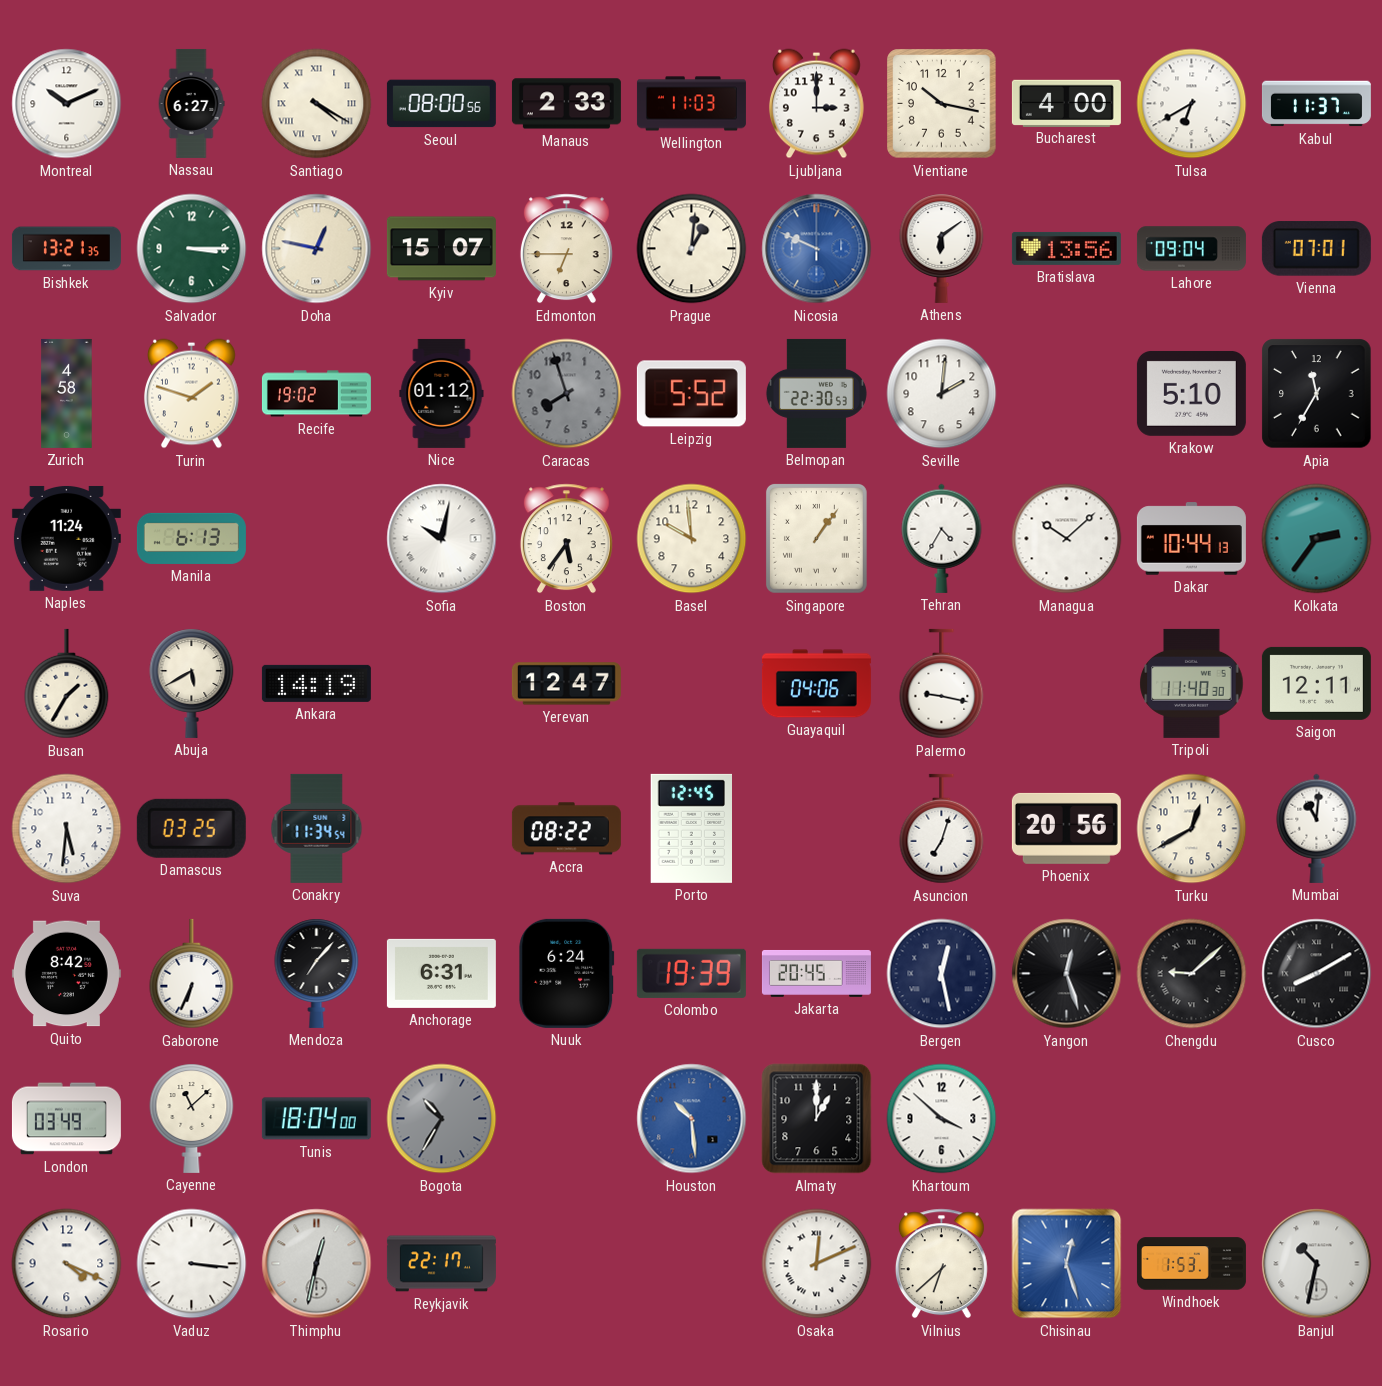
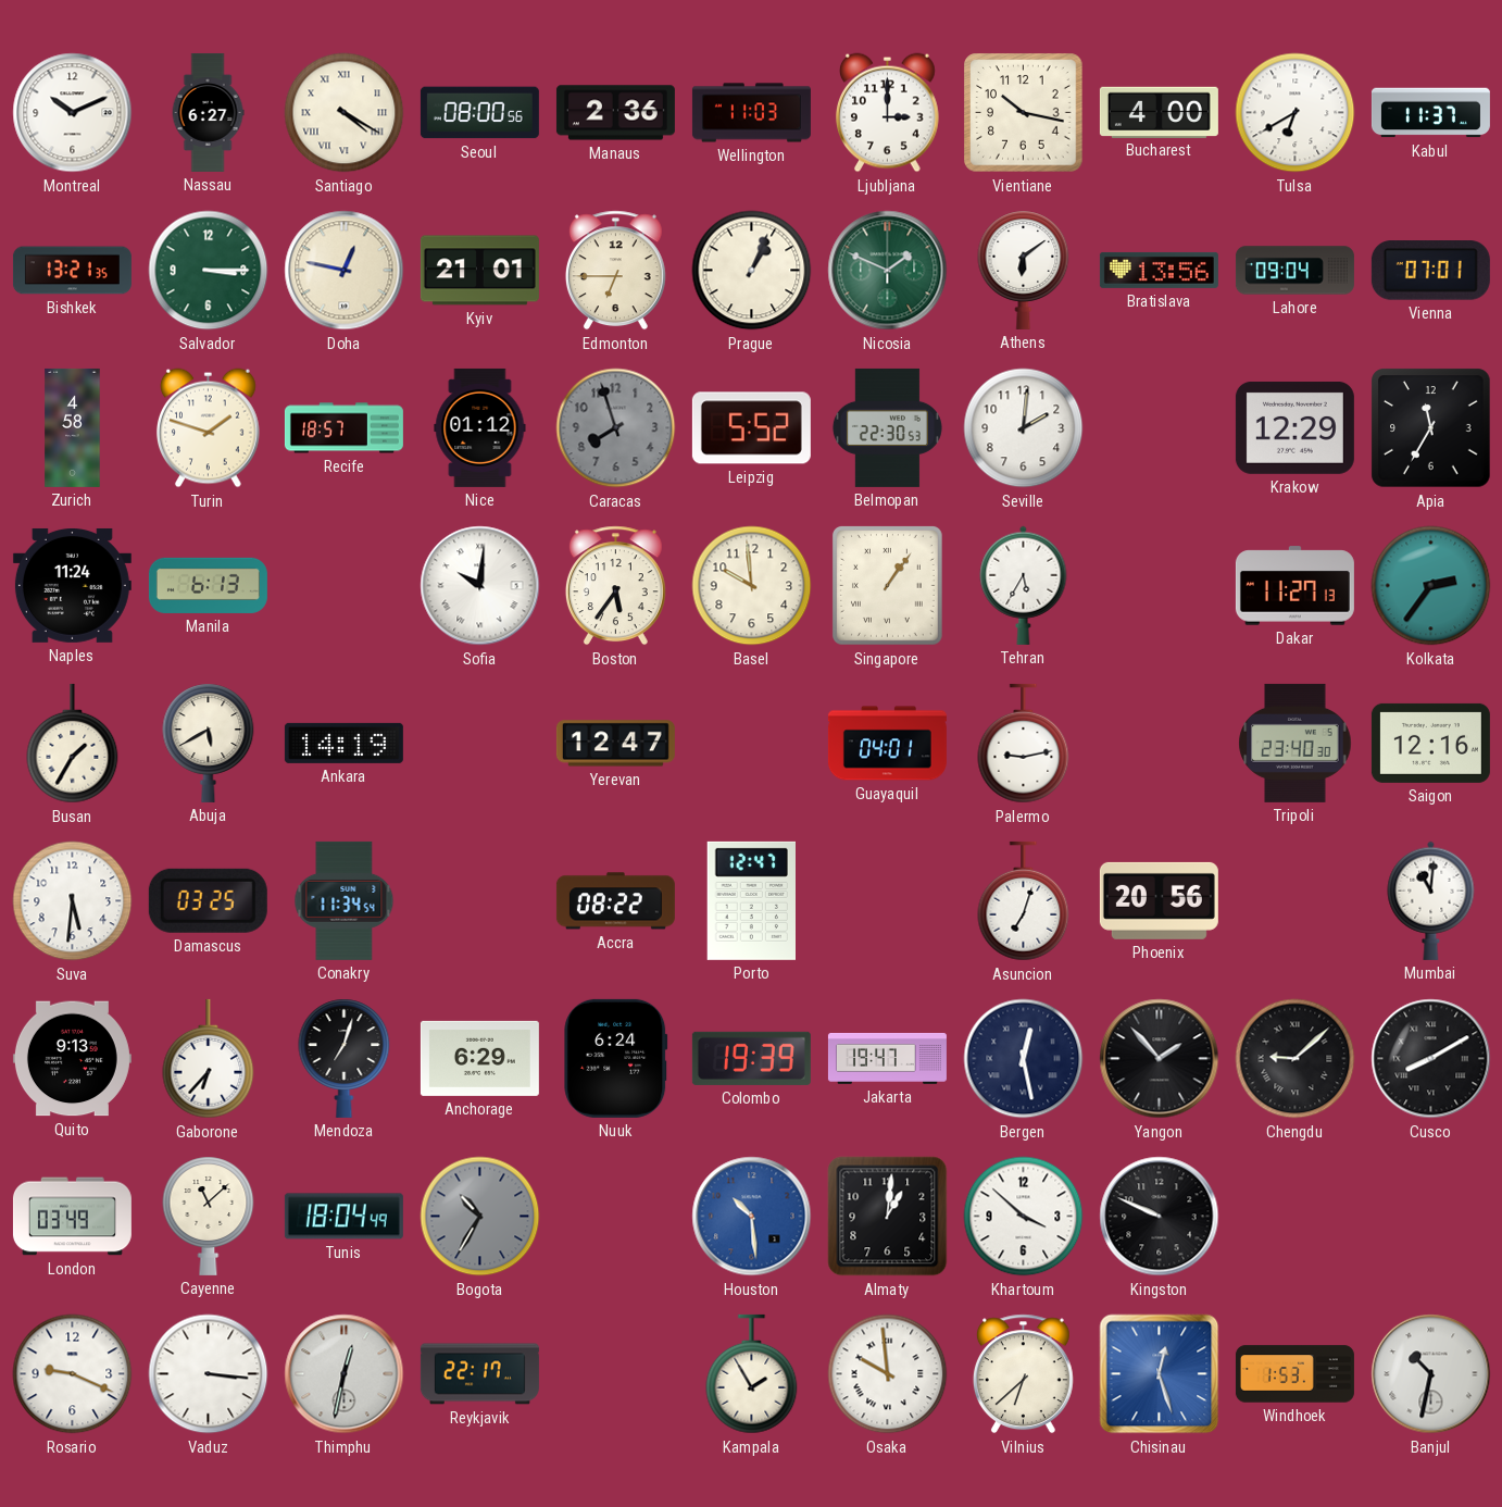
Manaus: 2:33 -> 2:36 (615, 113)
Kyiv: 15:07 -> 21:01 (479, 271)
Prague: 1:01 -> 1:04 (752, 271)
Nicosia: 9:49 -> 1:49 (888, 271)
Nicosia dial: blue -> green (888, 271)
Recife: 19:02 -> 18:57 (343, 428)
Krakow: 5:10 -> 12:29 (1294, 427)
Sofia: 10:02 -> 10:01 (480, 586)
Tehran: 4:35 -> 5:35 (1024, 585)
Managua: 10:08 -> none (1067, 539)
Dakar: 10:44 -> 11:27 (1294, 586)
Guayaquil: 04:06 -> 04:01 (887, 744)
Palermo: 9:17 -> 9:13 (1024, 744)
Tripoli: 11:40 -> 23:40 (1296, 743)
Saigon: 12:11 -> 12:16 (1430, 743)
Porto: 12:45 -> 12:47 (751, 900)
Turku: 12:40 -> none (1192, 829)
Quito: 8:42 -> 9:13 (72, 1059)
Gaborone: 6:34 -> 6:37 (209, 1059)
Mendoza: 7:07 -> 7:03 (345, 1058)
Anchorage: 6:31 -> 6:29 (479, 1058)
Jakarta: 20:45 -> 19:47 (887, 1058)
Yangon: 12:27 -> 1:53 (1160, 1059)
Tunis: 18:04:00 -> 18:04:49 (343, 1217)
Almaty: 1:00 -> 1:01 (888, 1217)
Kingston: none -> 9:49 (1160, 1217)
Rosario: 4:19 -> 9:19 (73, 1374)
Kampala: none -> 1:55 (752, 1374)
Osaka: 12:11 -> 9:59 (888, 1374)
